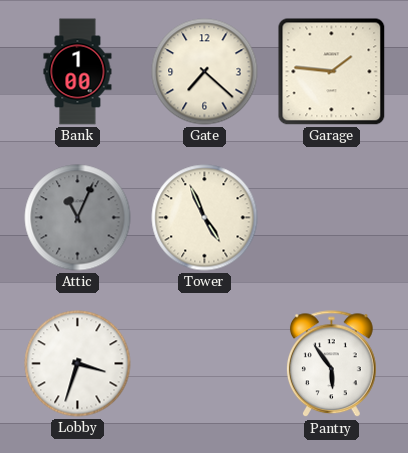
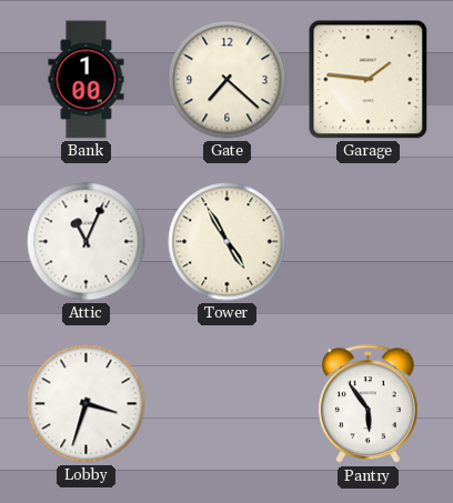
Attic dial: grey -> white (87, 242)
Tower: 4:56 -> 4:55 (228, 242)
